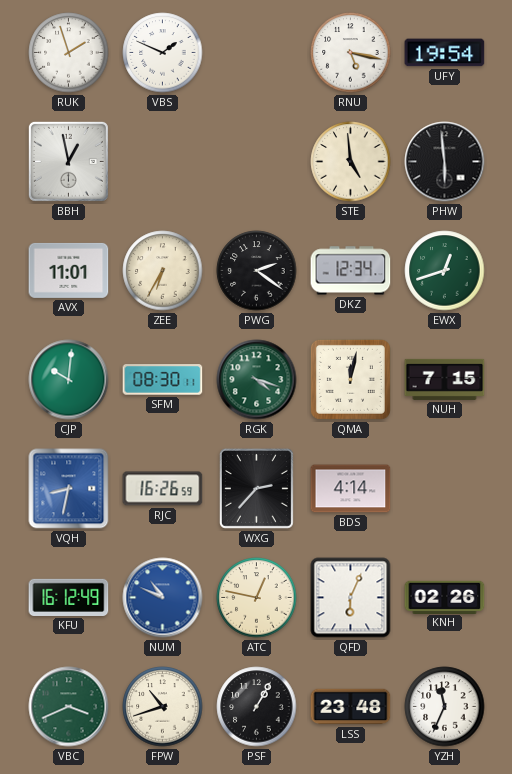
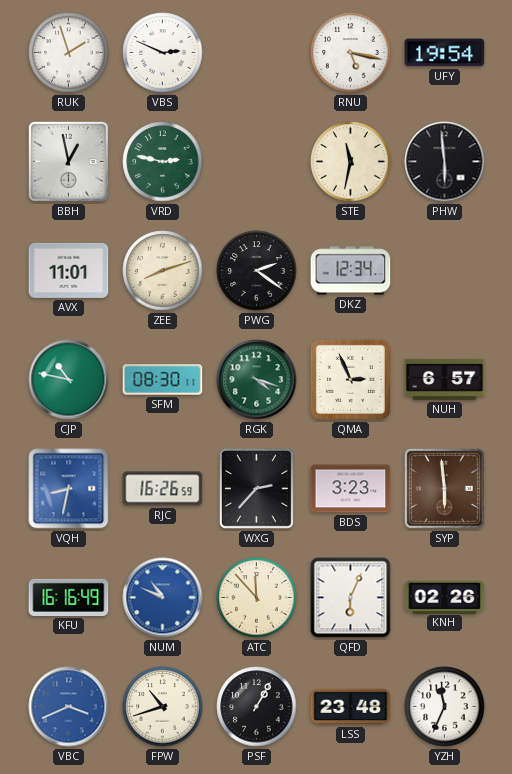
VBS: 1:49 -> 2:49 (163, 53)
VRD: none -> 2:47 (163, 162)
STE: 4:59 -> 11:32 (351, 162)
ZEE: 6:35 -> 8:12 (163, 271)
EWX: 12:42 -> none (445, 271)
CJP: 10:01 -> 10:47 (69, 380)
QMA: 12:02 -> 2:56 (350, 379)
NUH: 7:15 -> 6:57 (445, 379)
BDS: 4:14 -> 3:23 (351, 489)
SYP: none -> 5:59 (444, 488)
KFU: 16:12 -> 16:16 (69, 597)
ATC: 12:47 -> 11:53 (257, 598)
VBC dial: green -> blue (69, 707)
